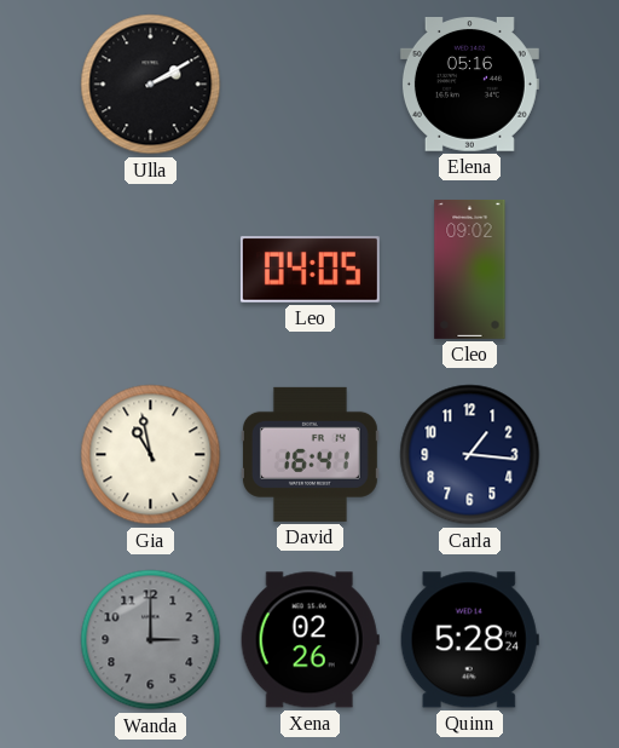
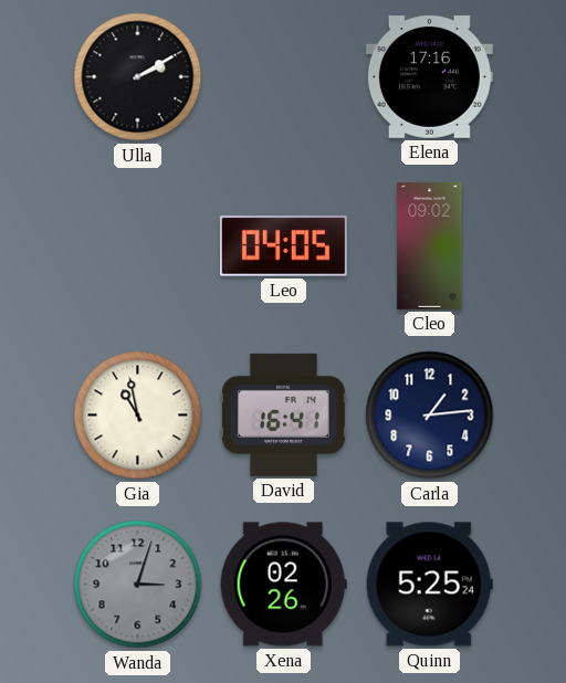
Elena: 05:16 -> 17:16 (429, 77)
Carla: 1:16 -> 1:14 (430, 416)
Wanda: 3:00 -> 3:03 (138, 585)
Quinn: 5:28 -> 5:25 (429, 585)
